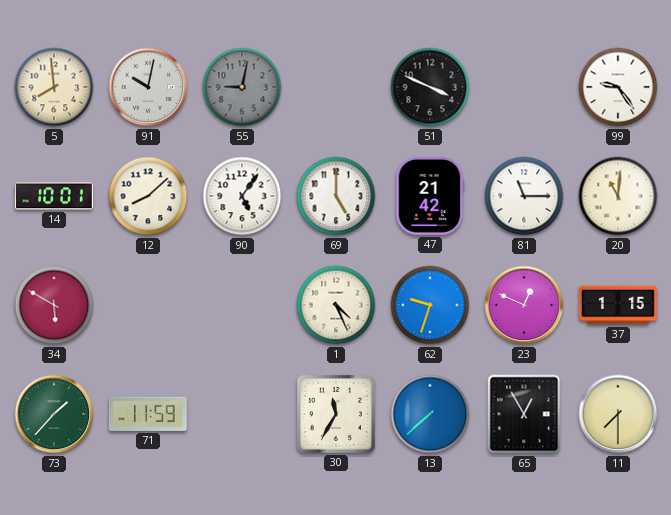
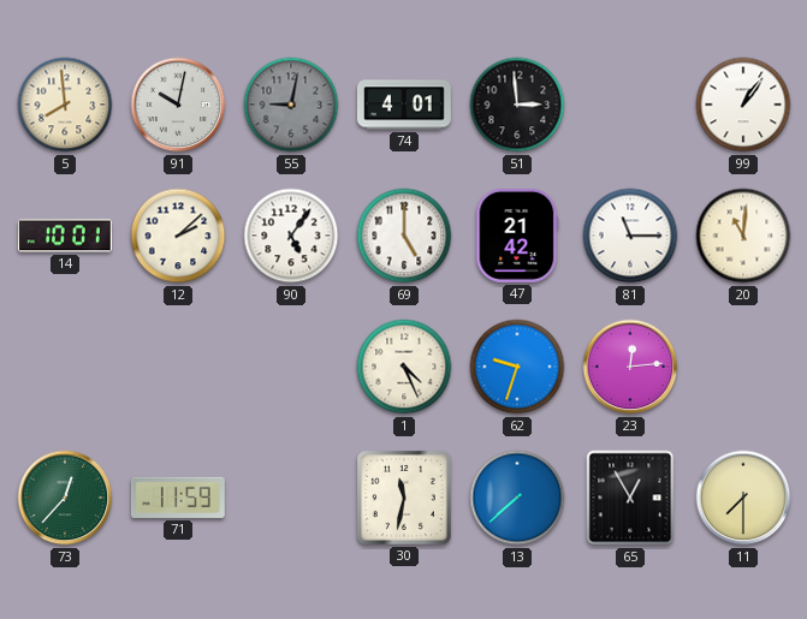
74: none -> 4:01 (404, 105)
51: 3:49 -> 2:59 (517, 105)
99: 9:24 -> 1:06 (743, 105)
12: 8:08 -> 2:08 (178, 236)
34: 5:50 -> none (54, 305)
23: 12:49 -> 12:14 (630, 367)
37: 1:15 -> none (618, 305)
73: 1:37 -> 12:37 (65, 498)
30: 11:35 -> 11:32 (404, 498)
